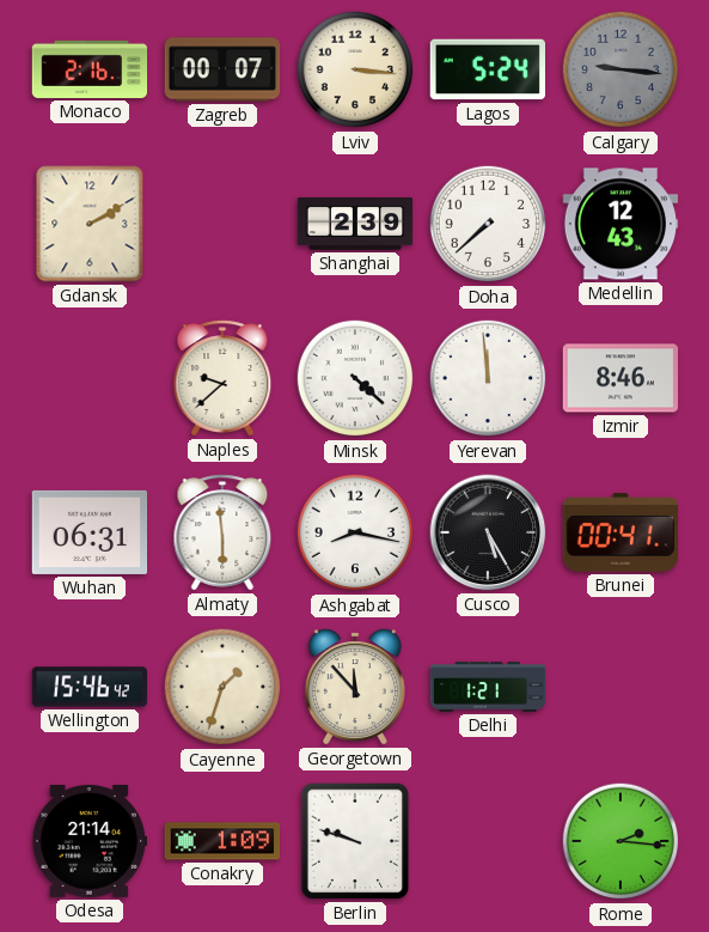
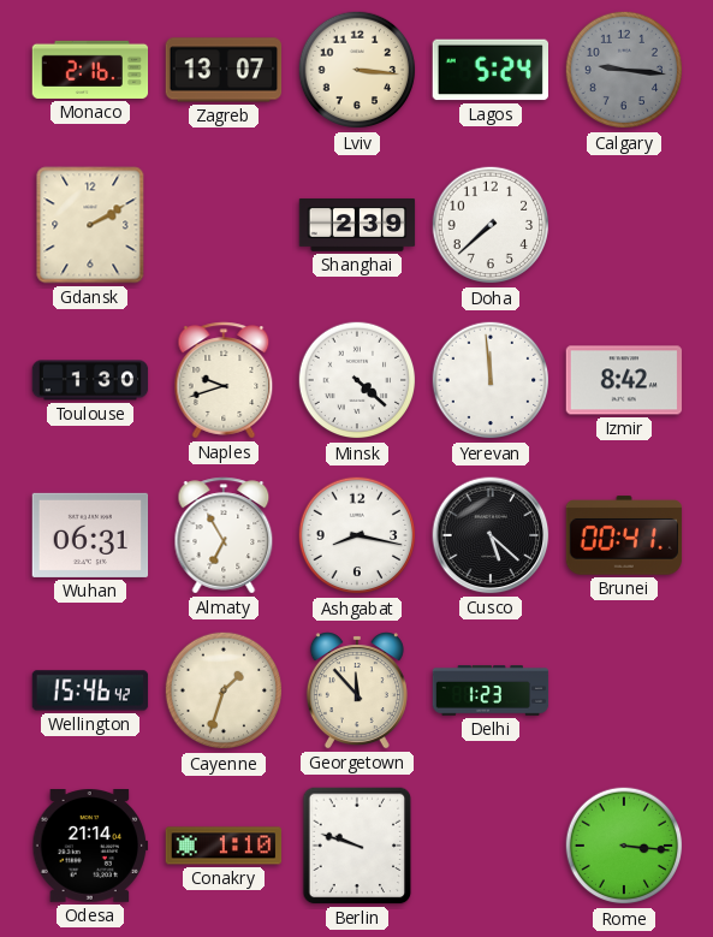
Zagreb: 00:07 -> 13:07 (224, 70)
Medellin: 12:43 -> none (621, 224)
Toulouse: none -> 1:30 (90, 380)
Naples: 9:38 -> 9:42 (224, 380)
Izmir: 8:46 -> 8:42 (624, 380)
Almaty: 5:59 -> 6:55 (224, 535)
Cusco: 5:25 -> 5:22 (491, 535)
Delhi: 1:21 -> 1:23 (491, 690)
Conakry: 1:09 -> 1:10 (224, 846)
Rome: 2:16 -> 3:16 (624, 846)
